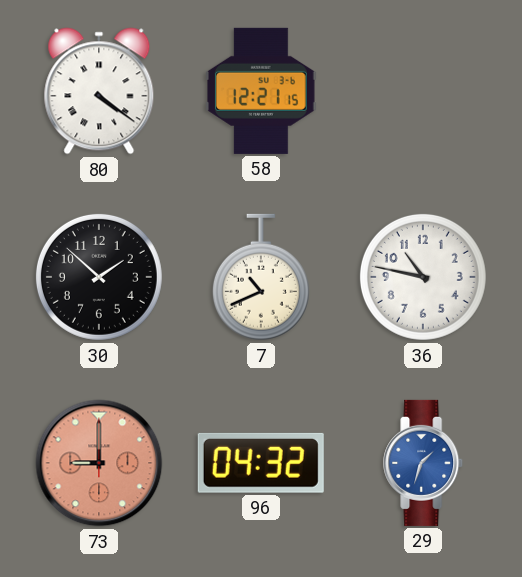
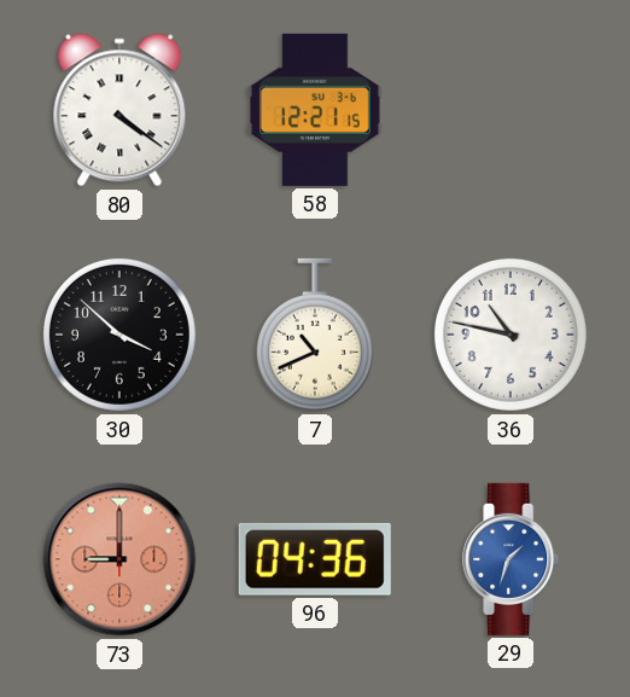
30: 1:52 -> 3:52 (119, 335)
96: 04:32 -> 04:36 (315, 559)
